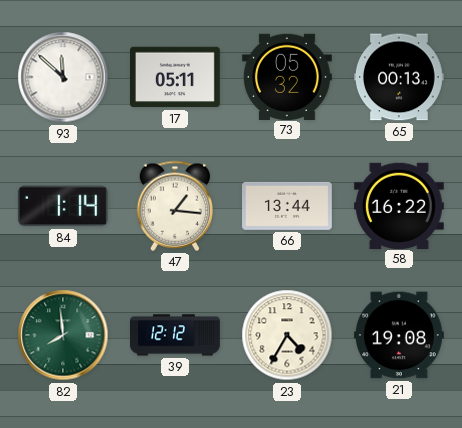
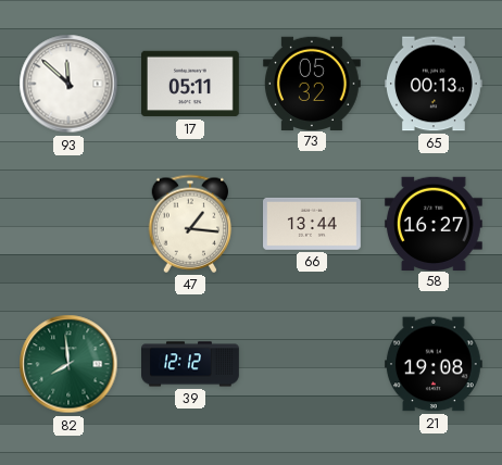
84: 1:14 -> none (63, 206)
58: 16:22 -> 16:27 (434, 223)
23: 4:35 -> none (287, 335)
